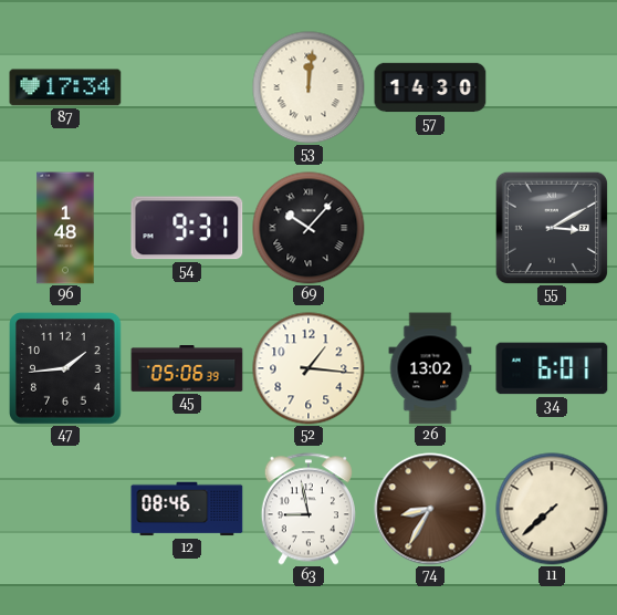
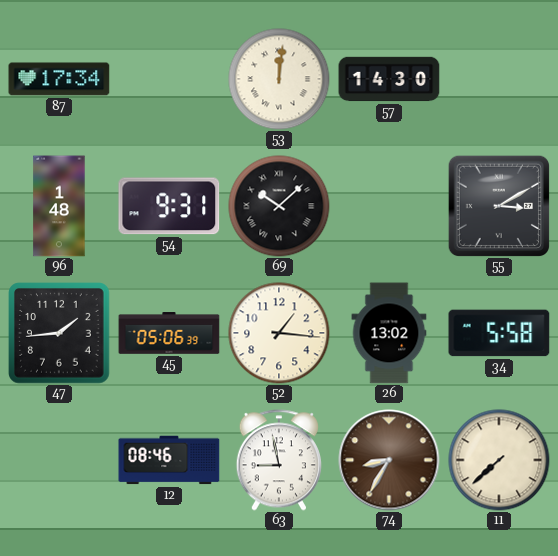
69: 10:07 -> 10:08 (279, 206)
34: 6:01 -> 5:58 (499, 333)
